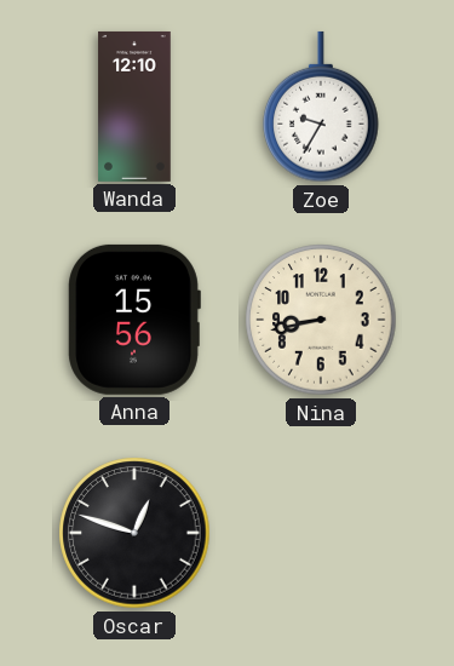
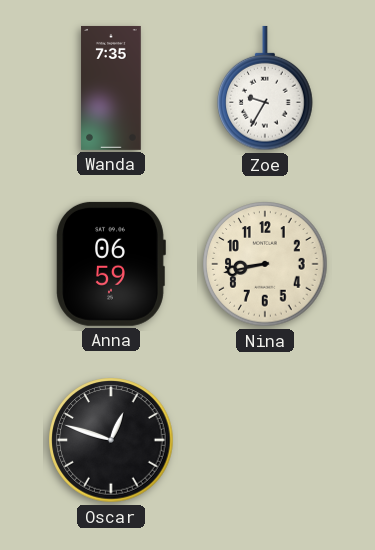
Wanda: 12:10 -> 7:35 (111, 88)
Anna: 15:56 -> 06:59 (111, 264)
